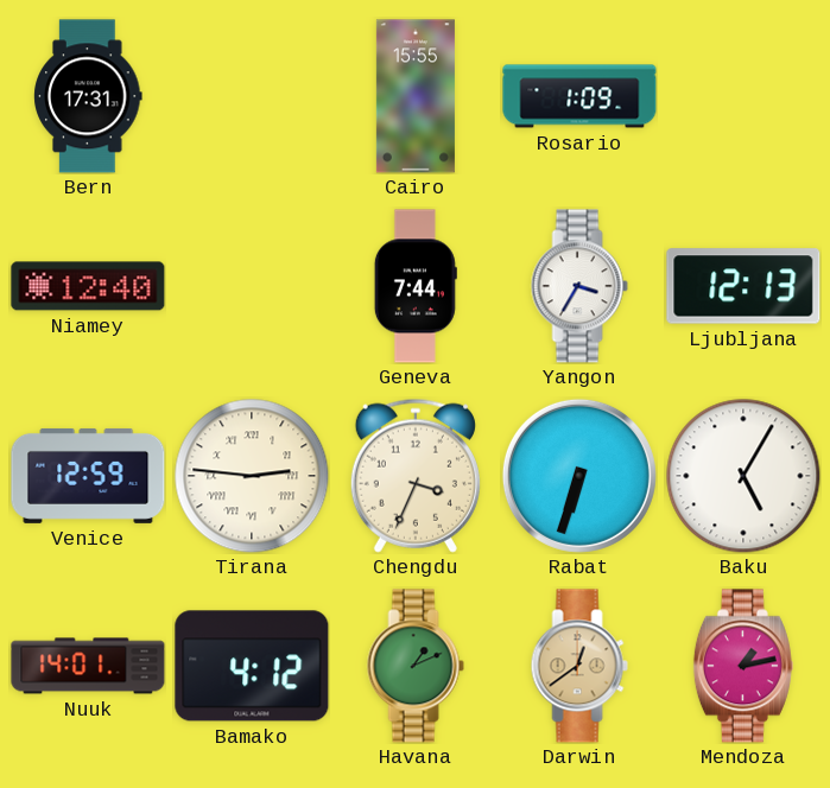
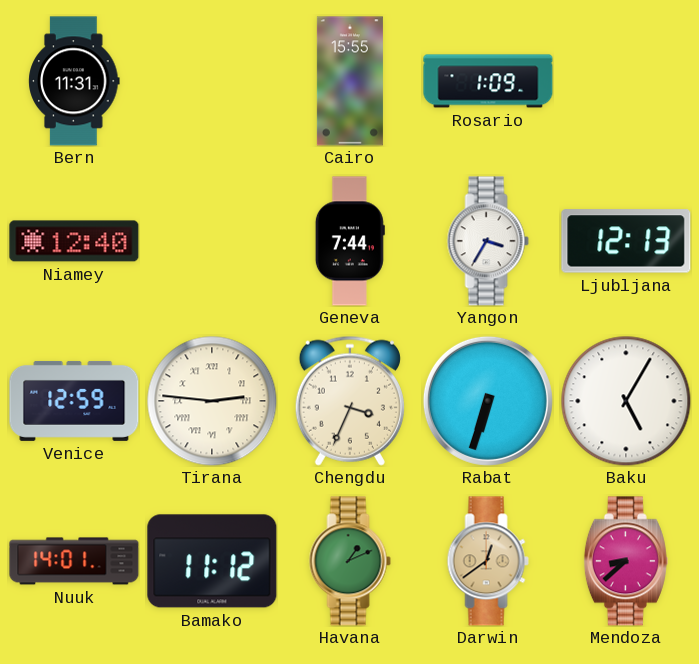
Bern: 17:31 -> 11:31 (74, 81)
Bamako: 4:12 -> 11:12 (212, 561)
Mendoza: 1:13 -> 8:38 (626, 561)
